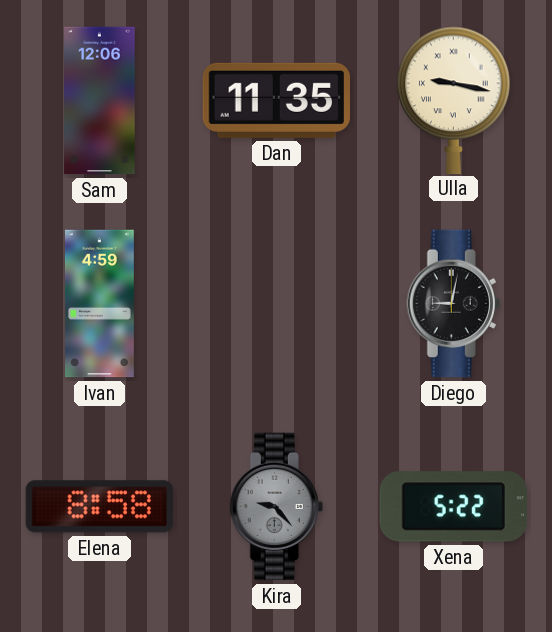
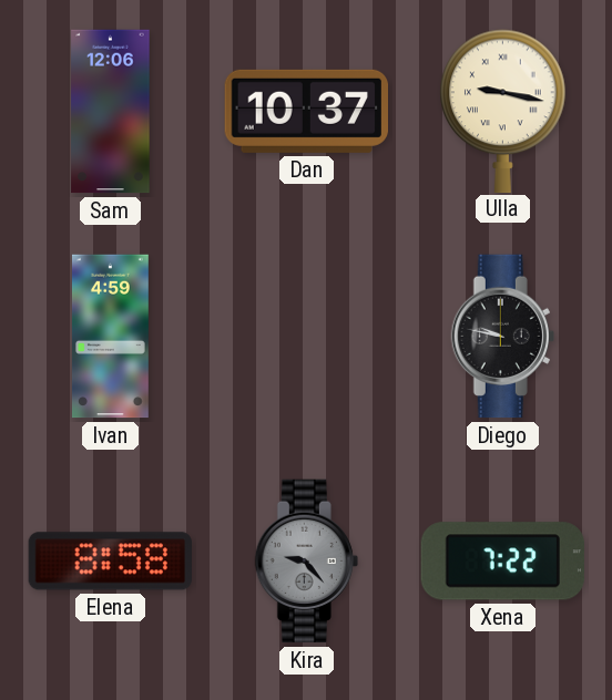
Dan: 11:35 -> 10:37 (306, 111)
Diego: 9:02 -> 9:47 (502, 337)
Xena: 5:22 -> 7:22 (502, 562)
